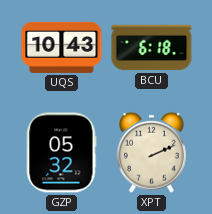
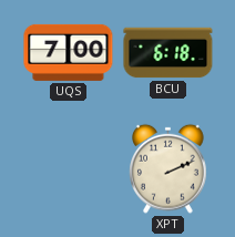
UQS: 10:43 -> 7:00 (69, 52)
GZP: 05:32 -> none (61, 153)
